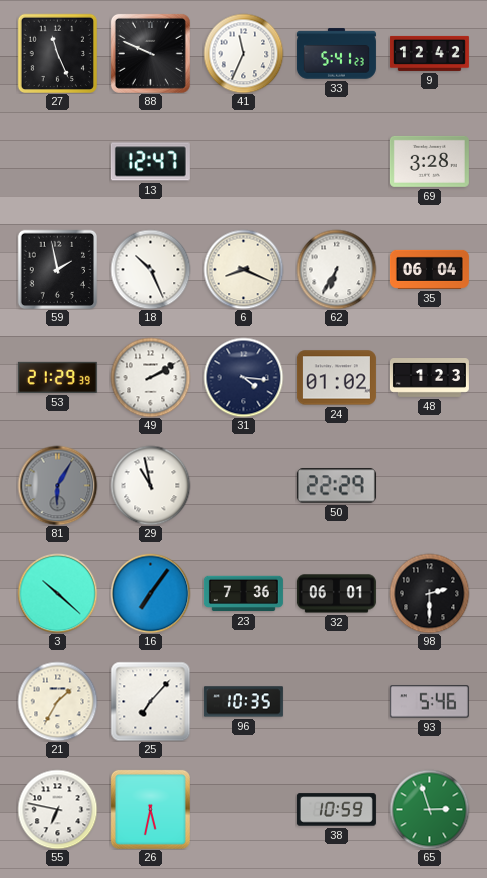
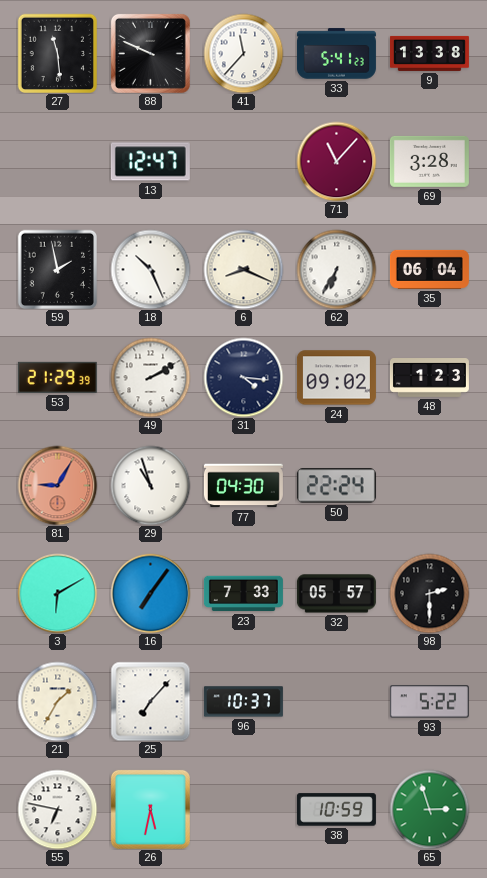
27: 11:26 -> 11:29 (57, 53)
41: 11:34 -> 11:37 (243, 53)
9: 12:42 -> 13:38 (429, 53)
71: none -> 11:07 (336, 161)
24: 01:02 -> 09:02 (336, 378)
81: 6:05 -> 9:05 (57, 485)
81 dial: grey -> salmon (57, 485)
29: 10:58 -> 10:57 (150, 485)
77: none -> 04:30 (243, 486)
50: 22:29 -> 22:24 (336, 486)
3: 10:22 -> 6:10 (57, 593)
23: 7:36 -> 7:33 (243, 594)
32: 06:01 -> 05:57 (336, 594)
96: 10:35 -> 10:37 (243, 702)
93: 5:46 -> 5:22 (429, 702)
